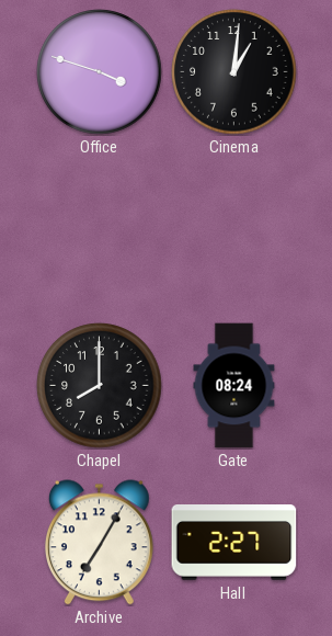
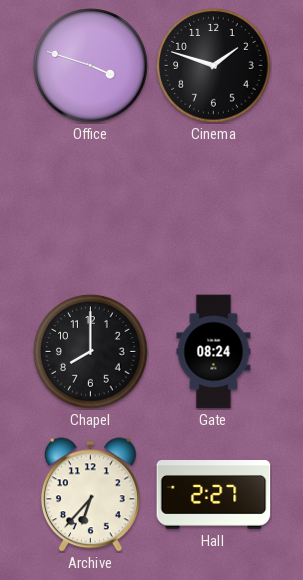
Cinema: 1:01 -> 1:48 (214, 66)
Archive: 7:05 -> 6:37 (90, 495)
